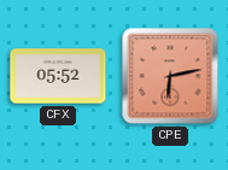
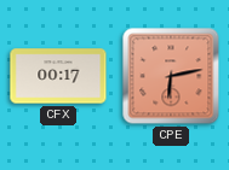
CFX: 05:52 -> 00:17 (58, 76)
